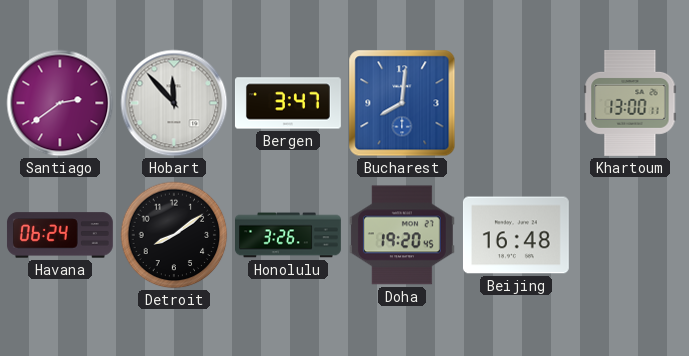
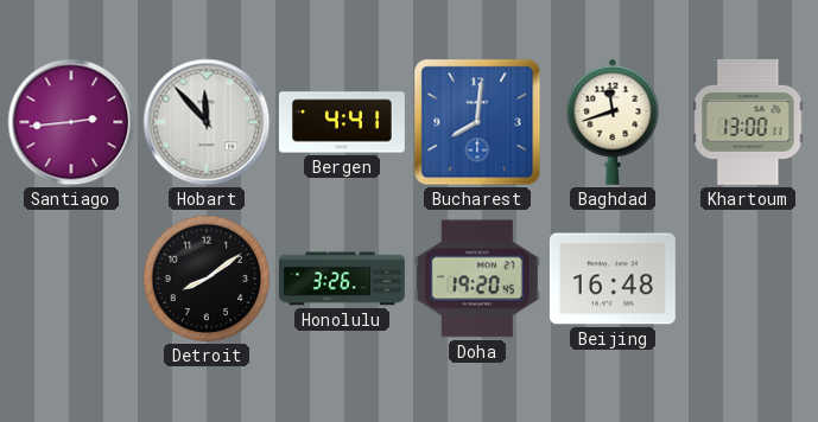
Santiago: 2:39 -> 2:44 (71, 122)
Bergen: 3:47 -> 4:41 (342, 122)
Baghdad: none -> 11:42 (613, 122)
Havana: 06:24 -> none (60, 235)
